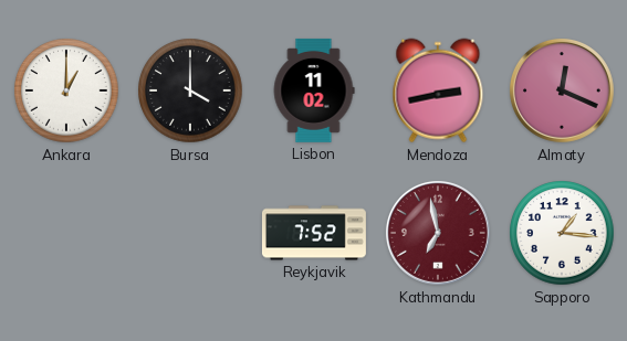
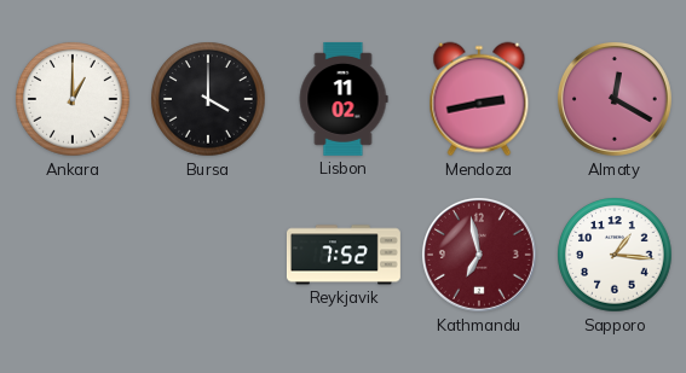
Almaty: 12:19 -> 12:20 (615, 99)
